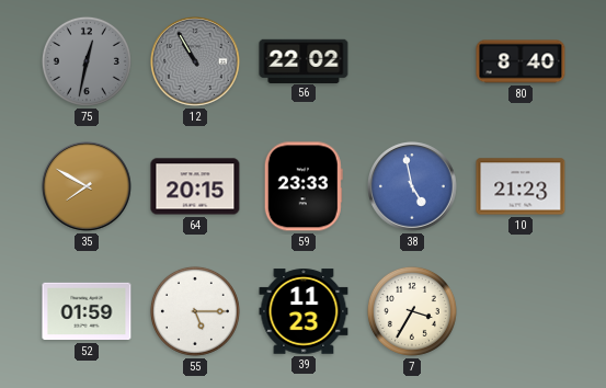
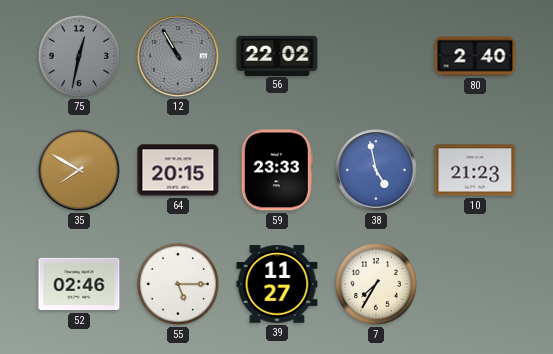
80: 8:40 -> 2:40 (475, 56)
52: 01:59 -> 02:46 (79, 284)
39: 11:23 -> 11:27 (277, 284)
7: 3:35 -> 7:35 (376, 284)
